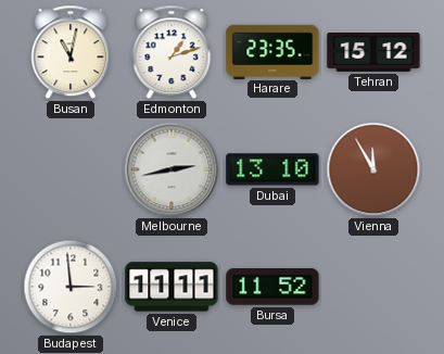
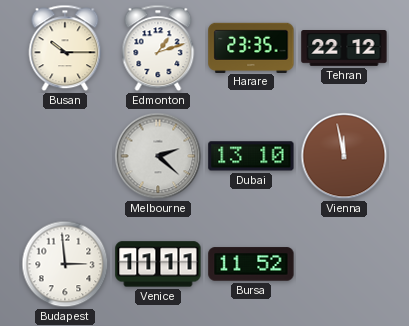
Busan: 11:02 -> 10:15 (65, 48)
Tehran: 15:12 -> 22:12 (344, 49)
Melbourne: 2:43 -> 2:22 (158, 156)
Vienna: 11:55 -> 11:58 (344, 156)
